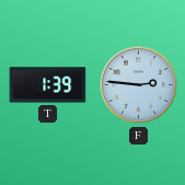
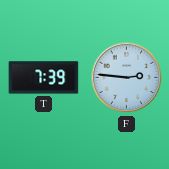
T: 1:39 -> 7:39 (44, 78)
